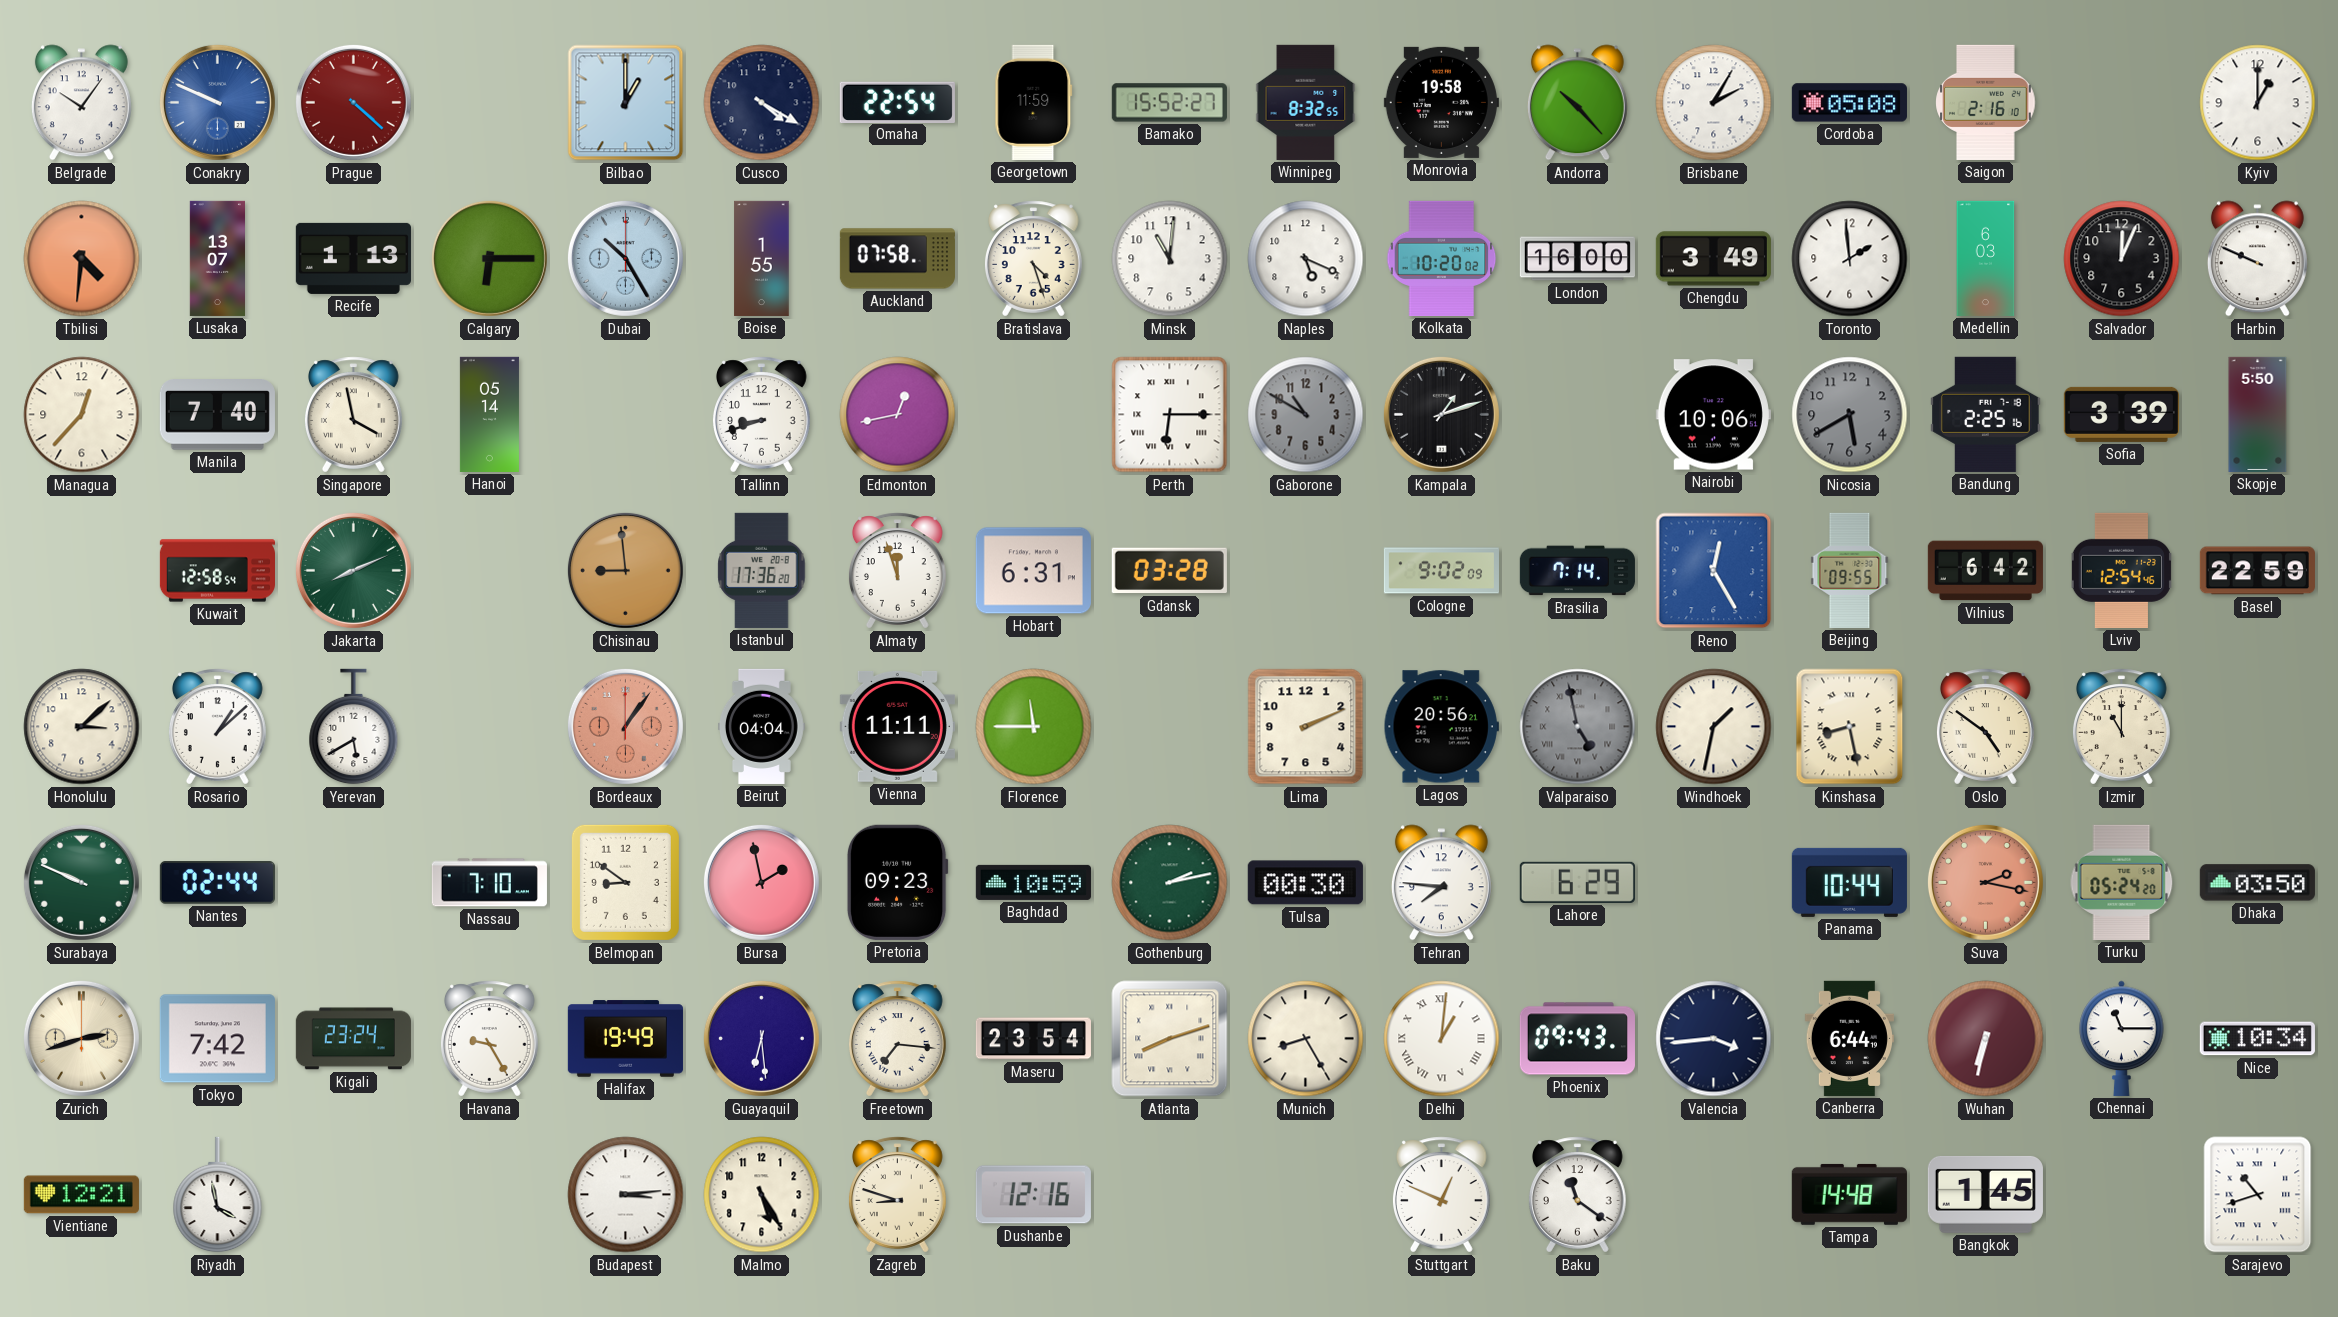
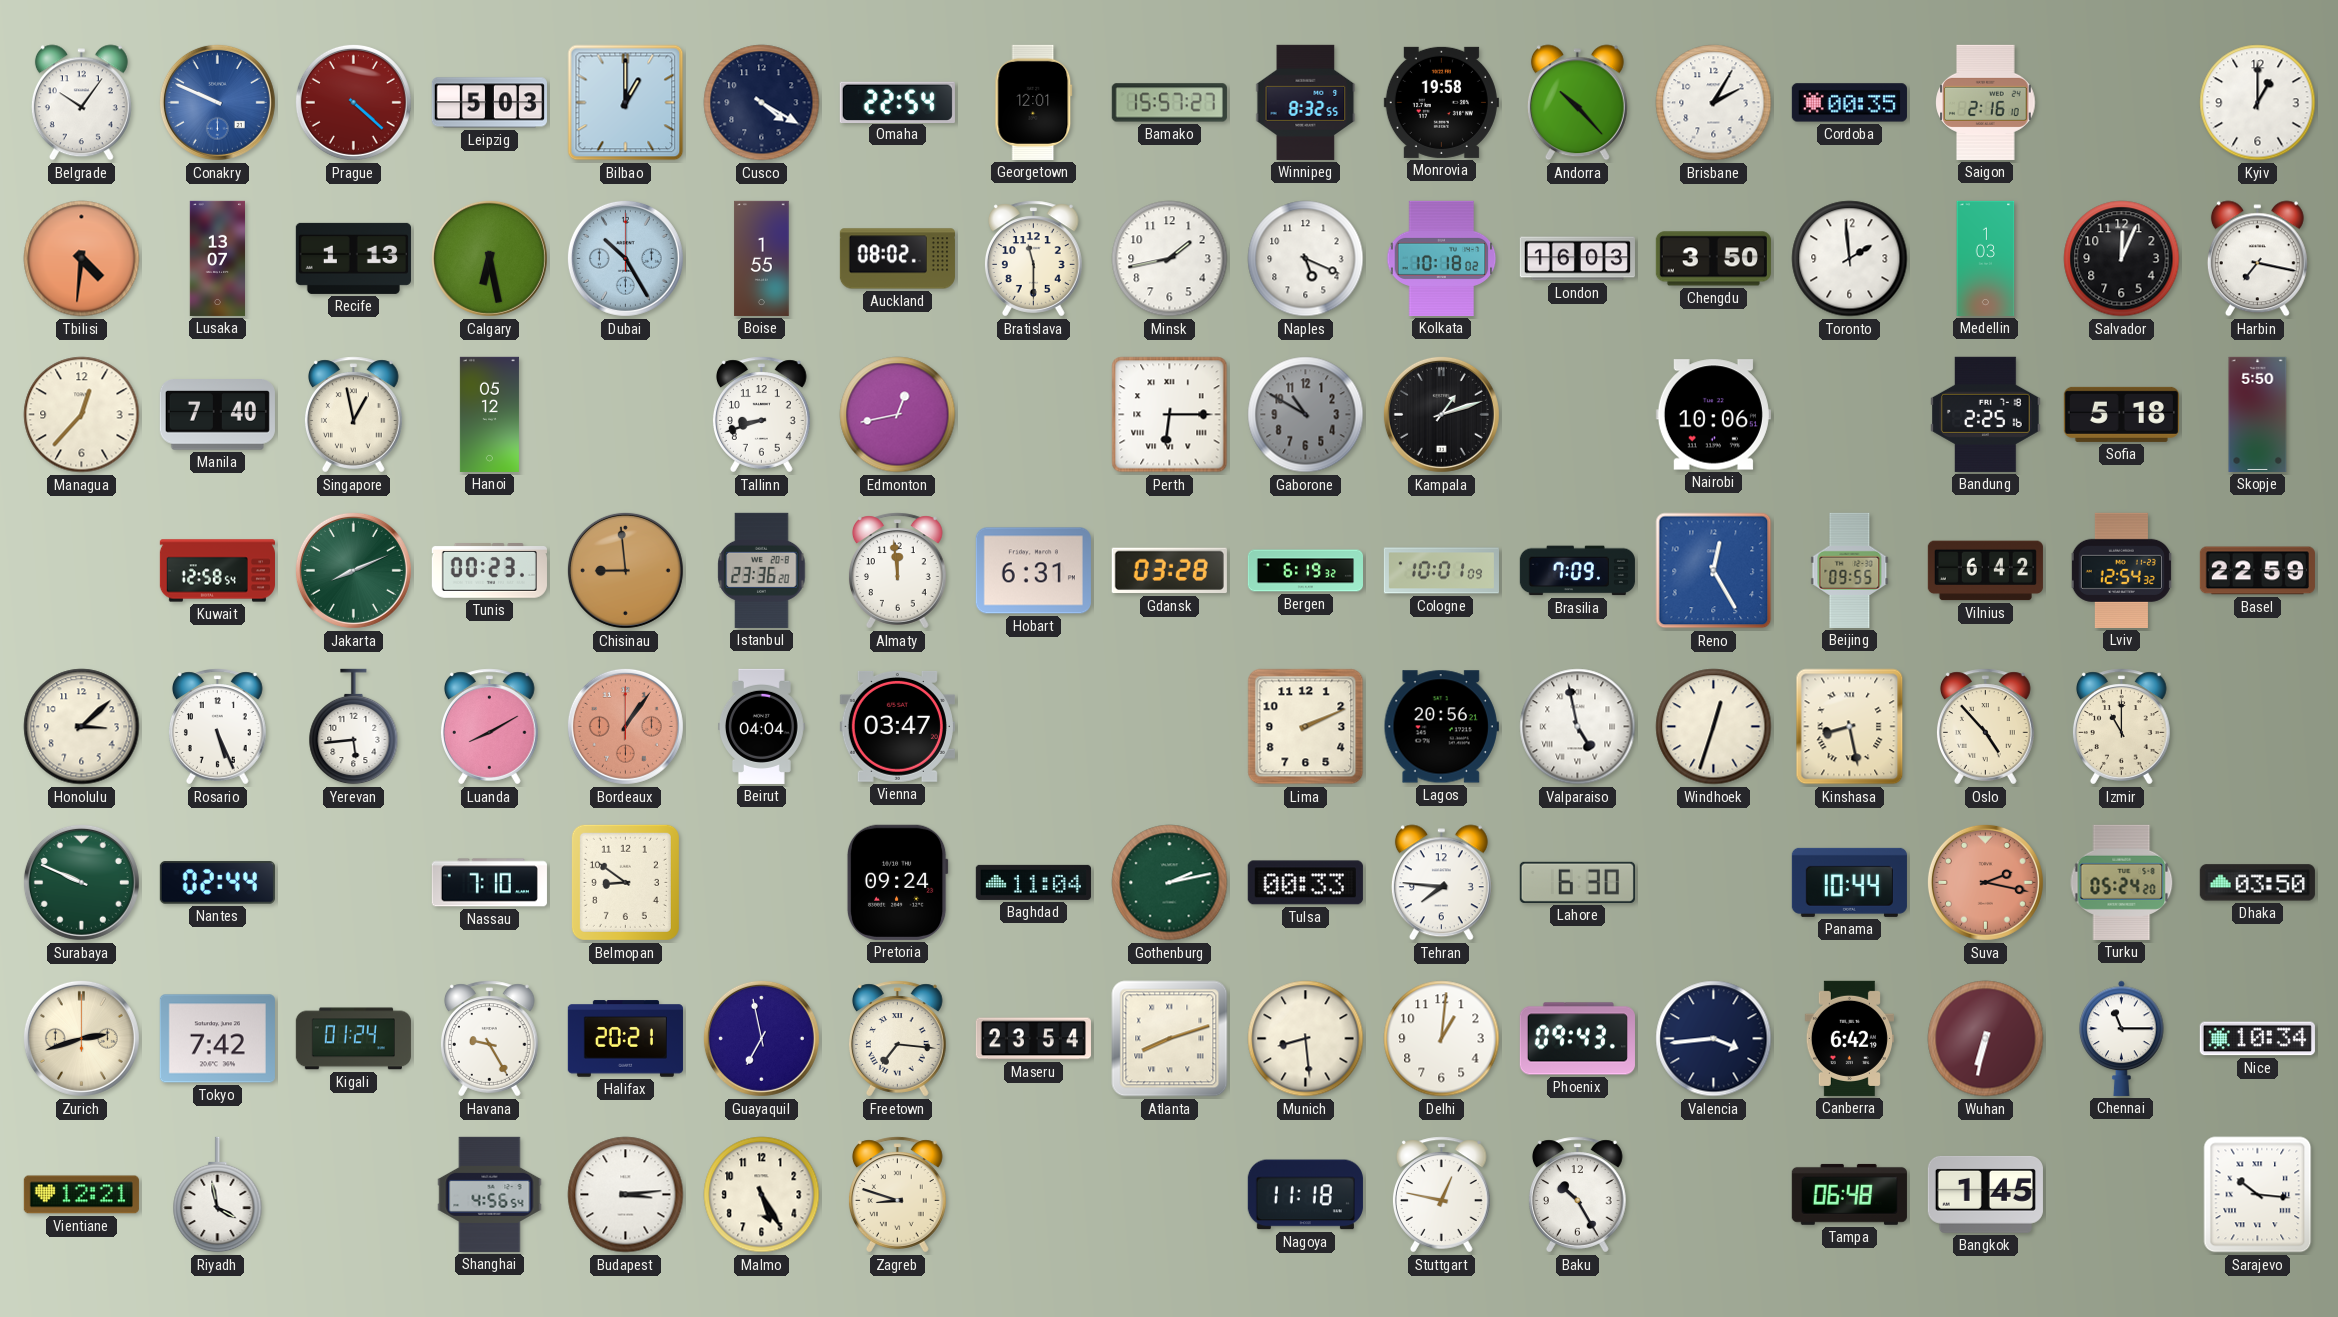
Leipzig: none -> 5:03 (489, 103)
Georgetown: 11:59 -> 12:01 (1034, 102)
Bamako: 15:52 -> 15:57 (1169, 103)
Cordoba: 05:08 -> 00:35 (1849, 103)
Calgary: 6:15 -> 6:28 (489, 258)
Auckland: 07:58 -> 08:02 (897, 259)
Bratislava: 4:27 -> 11:30 (1033, 259)
Minsk: 11:01 -> 1:43 (1170, 259)
Kolkata: 10:20 -> 10:18 (1442, 258)
London: 16:00 -> 16:03 (1577, 259)
Chengdu: 3:49 -> 3:50 (1713, 259)
Medellin: 6:03 -> 1:03 (1986, 258)
Harbin: 9:49 -> 7:17 (2257, 259)
Singapore: 3:58 -> 12:58 (353, 415)
Hanoi: 05:14 -> 05:12 (489, 414)
Nicosia: 5:40 -> none (1850, 415)
Sofia: 3:39 -> 5:18 (2121, 414)
Tunis: none -> 00:23 (489, 571)
Istanbul: 17:36 -> 23:36 (762, 570)
Almaty: 11:57 -> 11:59 (897, 571)
Bergen: none -> 6:19 (1305, 571)
Cologne: 9:02 -> 10:01 (1441, 571)
Brasilia: 7:14 -> 7:09 (1577, 571)
Lviv: 12:54:46 -> 12:54:32 (2121, 570)
Rosario: 1:08 -> 5:26 (217, 727)
Yerevan: 5:40 -> 5:44 (354, 727)
Luanda: none -> 8:10 (489, 727)
Vienna: 11:11 -> 03:47 (897, 726)
Florence: 11:45 -> none (1034, 727)
Valparaiso dial: grey -> white (1578, 727)
Windhoek: 1:32 -> 12:33 (1714, 727)
Oslo: 4:51 -> 4:53 (1985, 727)
Bursa: 1:58 -> none (761, 882)
Pretoria: 09:23 -> 09:24 (897, 882)
Baghdad: 10:59 -> 11:04 (1033, 882)
Tulsa: 00:30 -> 00:33 (1305, 883)
Lahore: 6:29 -> 6:30 (1577, 882)
Kigali: 23:24 -> 01:24 (353, 1039)
Halifax: 19:49 -> 20:21 (625, 1039)
Guayaquil: 6:29 -> 6:58 (761, 1038)
Munich: 8:25 -> 8:29 (1306, 1039)
Delhi numerals: Roman -> Arabic (1442, 1039)
Canberra: 6:44 -> 6:42 (1849, 1038)
Shanghai: none -> 4:56 (490, 1194)
Dushanbe: 12:16 -> none (1033, 1195)
Nagoya: none -> 11:18 (1305, 1195)
Stuttgart: 12:49 -> 12:47 (1441, 1195)
Baku: 11:21 -> 10:25 (1577, 1195)
Tampa: 14:48 -> 06:48 (1849, 1194)
Sarajevo: 10:42 -> 10:16 (2258, 1195)
